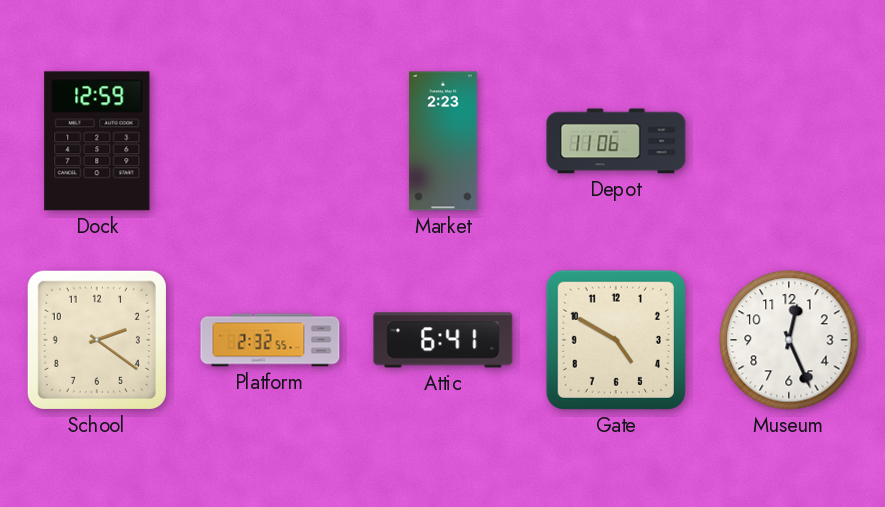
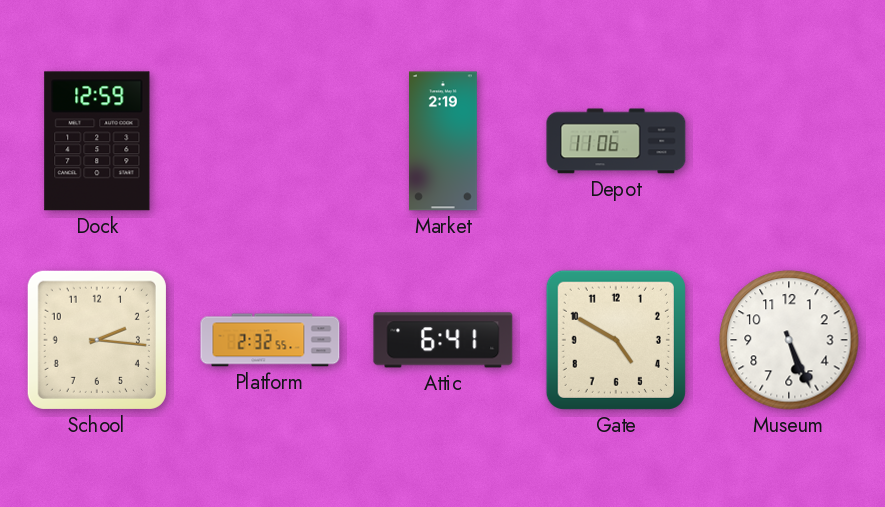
Market: 2:23 -> 2:19 (443, 141)
School: 2:21 -> 2:16 (97, 340)
Museum: 12:26 -> 5:26 (789, 340)
